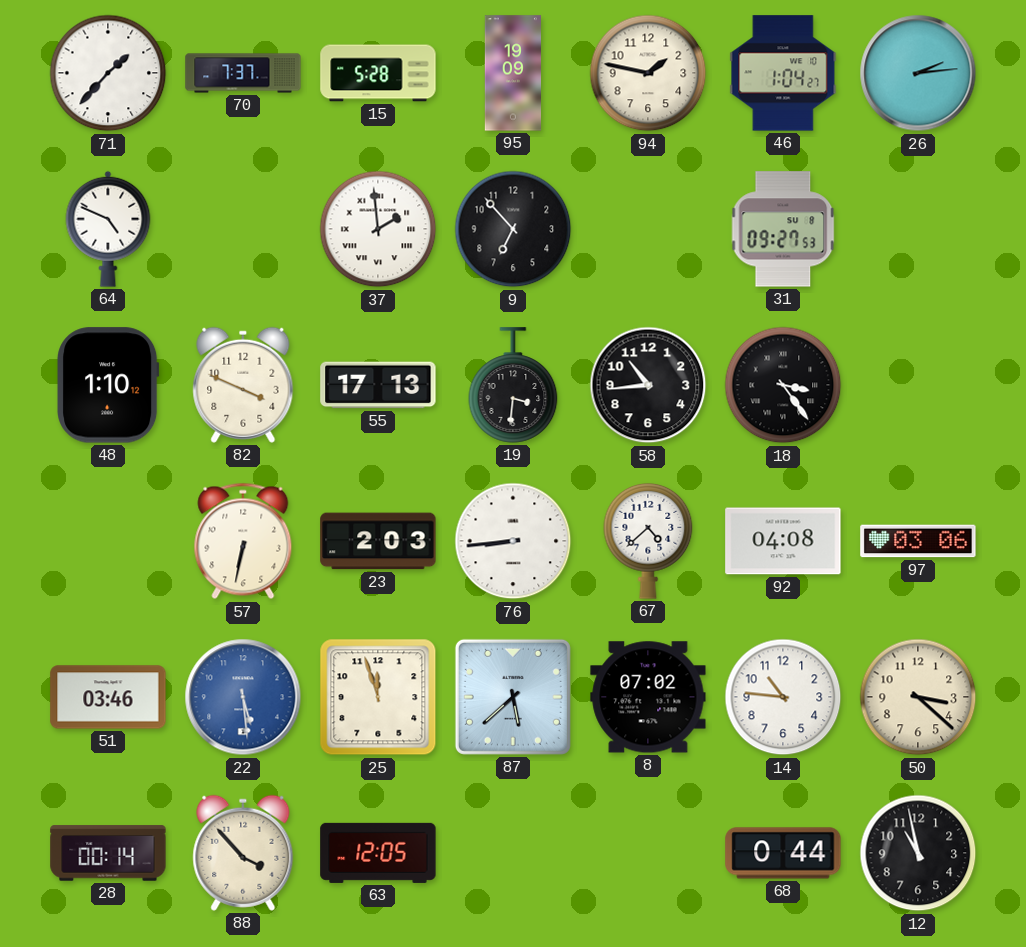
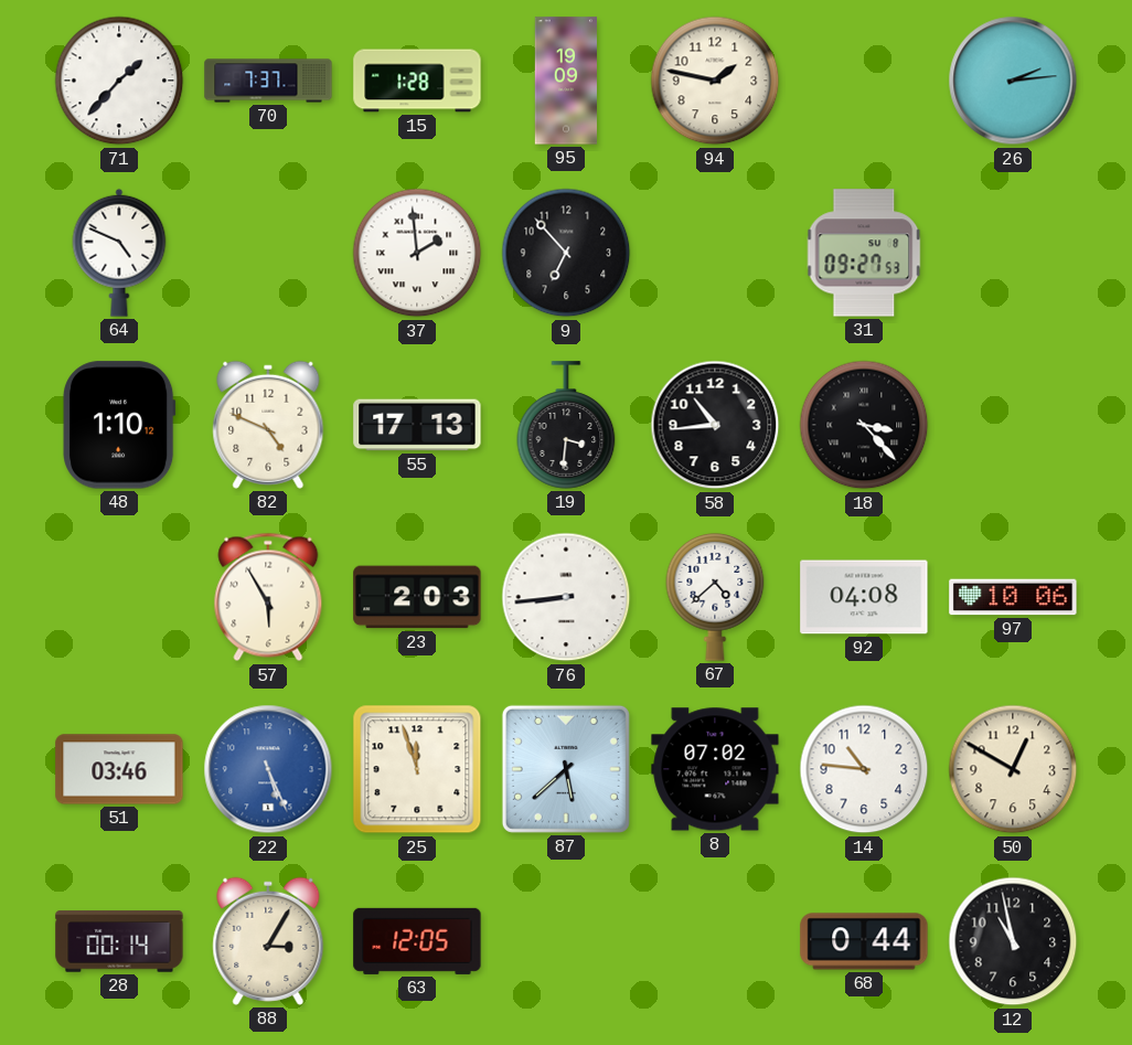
15: 5:28 -> 1:28 (417, 81)
46: 1:04 -> none (783, 73)
82: 3:49 -> 4:49 (268, 425)
18: 3:24 -> 3:23 (864, 425)
57: 6:32 -> 5:55 (268, 597)
97: 03:06 -> 10:06 (1013, 597)
22: 5:29 -> 5:26 (268, 769)
50: 3:22 -> 12:50 (1013, 769)
88: 3:53 -> 3:05 (268, 941)
